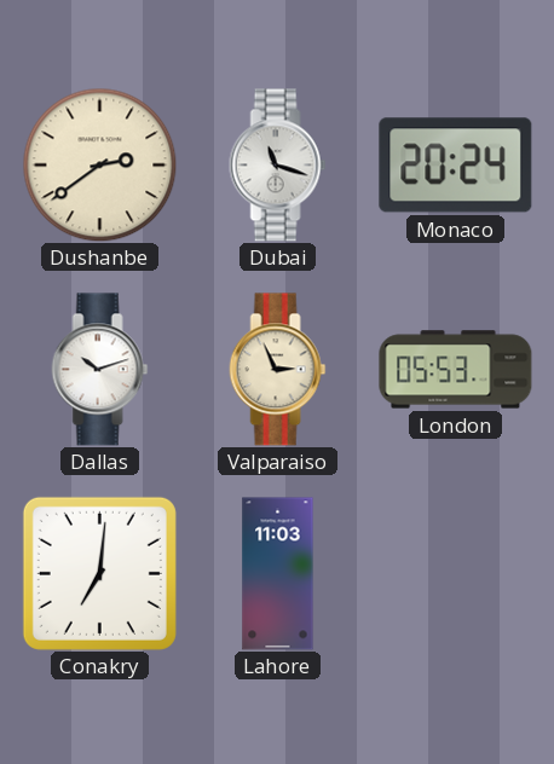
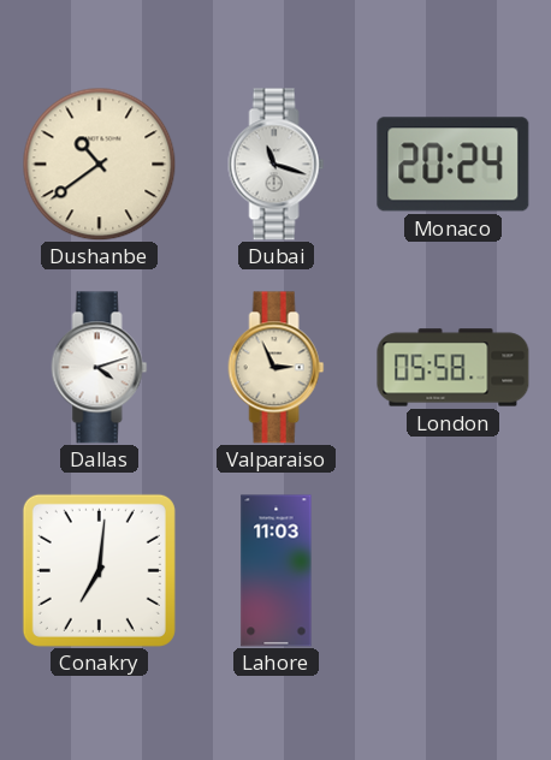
Dushanbe: 2:39 -> 10:39 (99, 164)
Dallas: 10:12 -> 4:12 (100, 368)
London: 05:53 -> 05:58 (454, 368)
